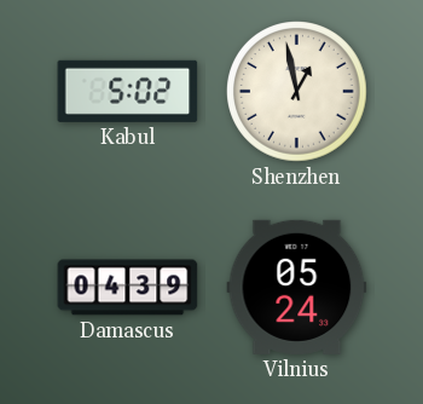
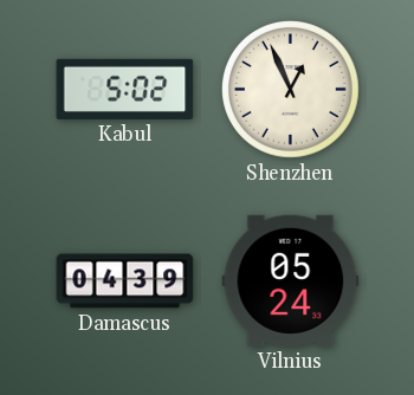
Shenzhen: 12:58 -> 12:56 (291, 90)
